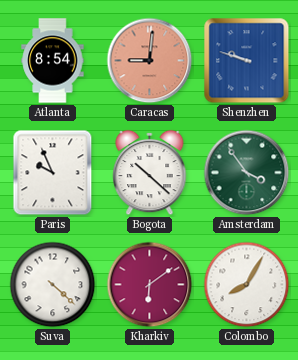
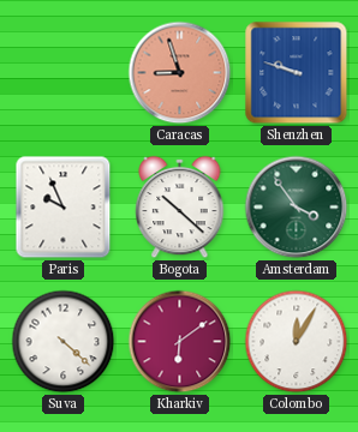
Atlanta: 8:54 -> none (53, 61)
Caracas: 9:01 -> 8:57 (180, 73)
Colombo: 8:05 -> 12:05 (297, 342)
